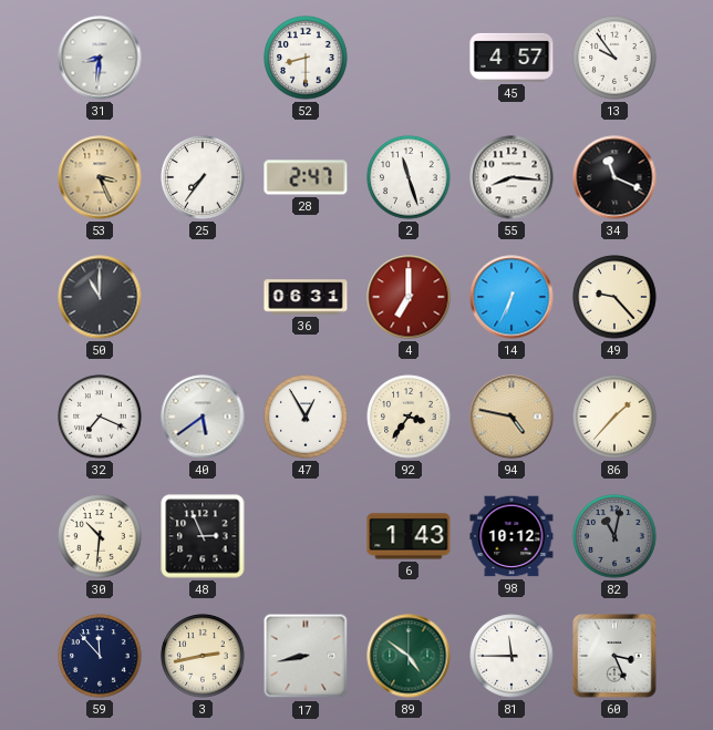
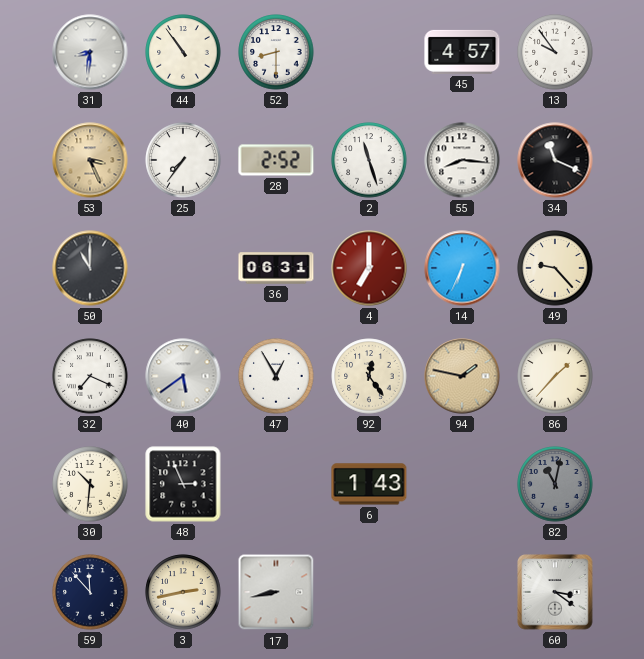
44: none -> 10:54 (183, 52)
28: 2:47 -> 2:52 (276, 160)
92: 3:36 -> 12:24 (369, 376)
94: 4:47 -> 1:47 (462, 376)
98: 10:12 -> none (512, 536)
89: 4:51 -> none (409, 656)
81: 11:45 -> none (512, 656)
60: 3:26 -> 3:21 (555, 592)
